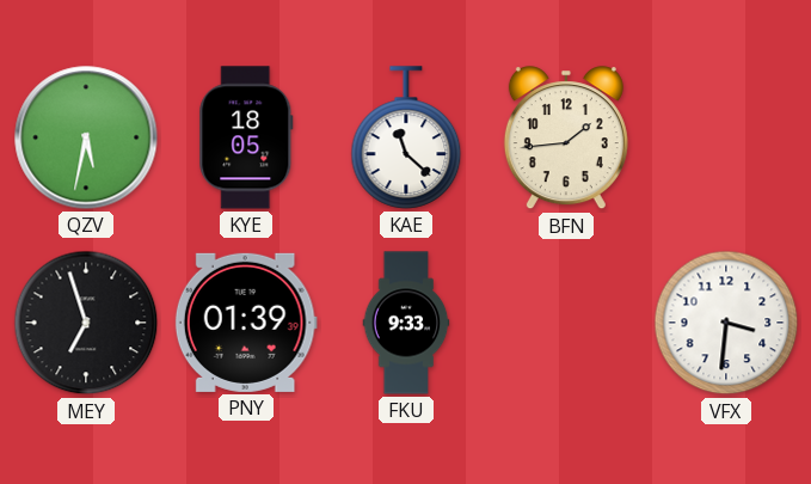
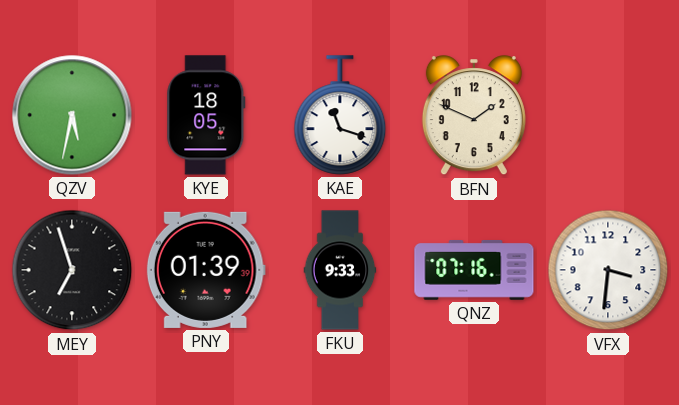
KAE: 11:22 -> 11:18 (340, 115)
BFN: 1:44 -> 1:49 (474, 116)
QNZ: none -> 07:16 (474, 271)
